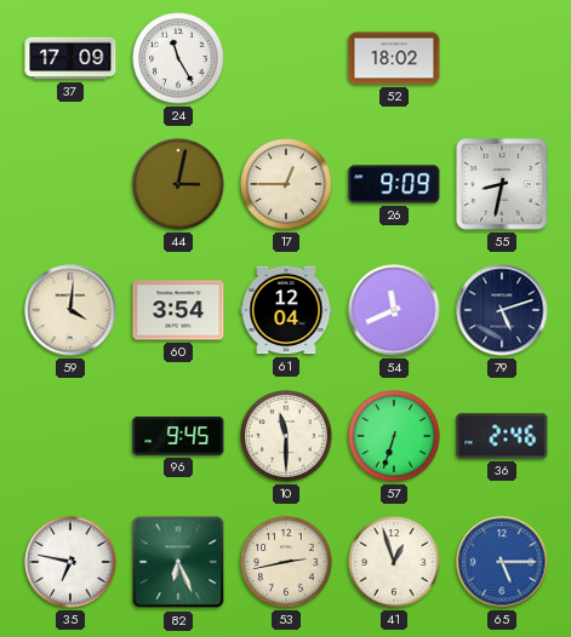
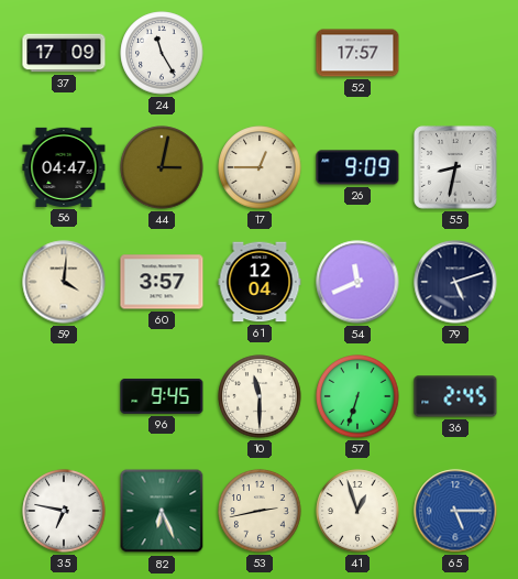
52: 18:02 -> 17:57 (357, 53)
56: none -> 04:47 (64, 167)
60: 3:54 -> 3:57 (162, 282)
36: 2:46 -> 2:45 (455, 396)
